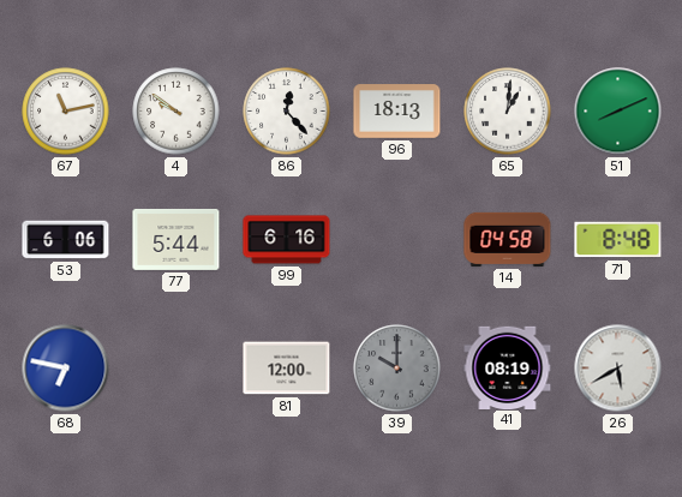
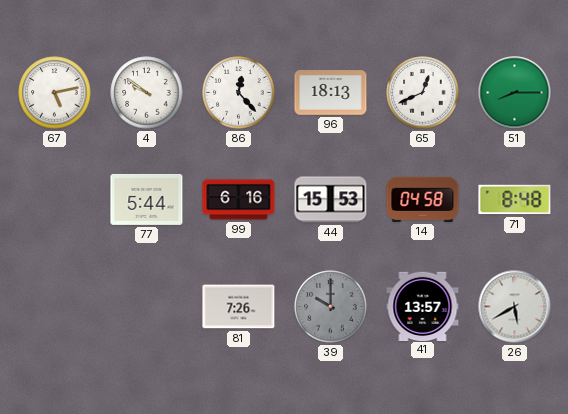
67: 11:13 -> 5:13 (55, 93)
65: 1:01 -> 12:41 (423, 93)
51: 8:11 -> 8:15 (515, 93)
53: 6:06 -> none (66, 240)
44: none -> 15:53 (331, 200)
68: 6:47 -> none (66, 369)
81: 12:00 -> 7:26 (239, 307)
41: 08:19 -> 13:57 (423, 306)
